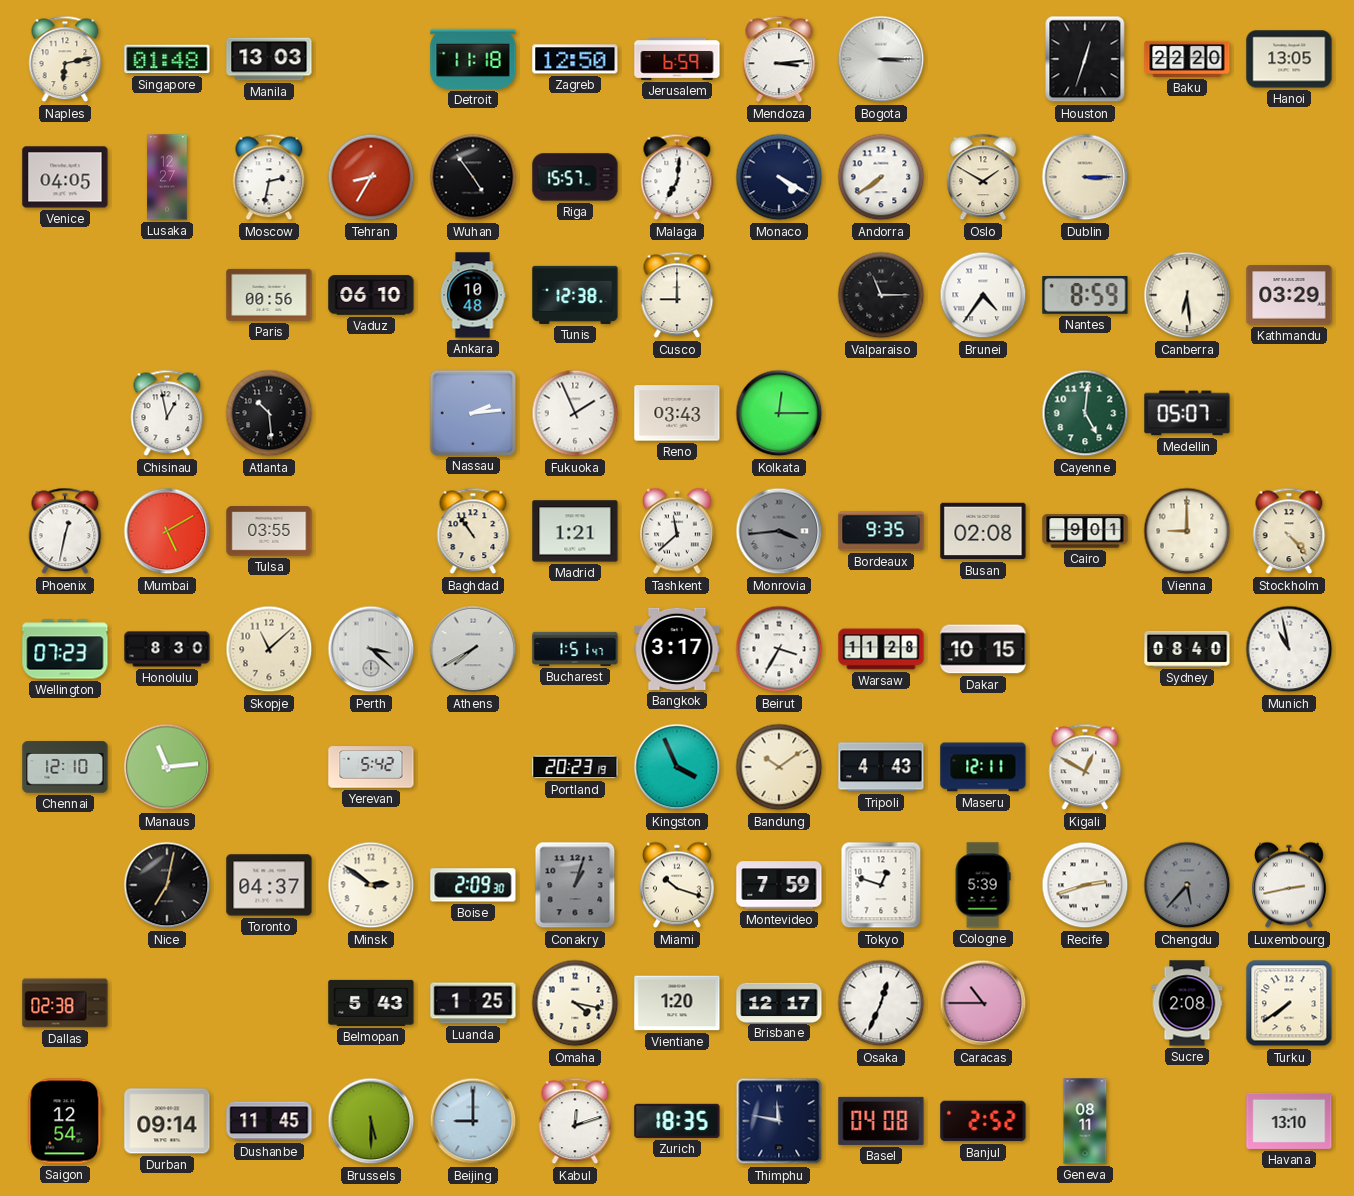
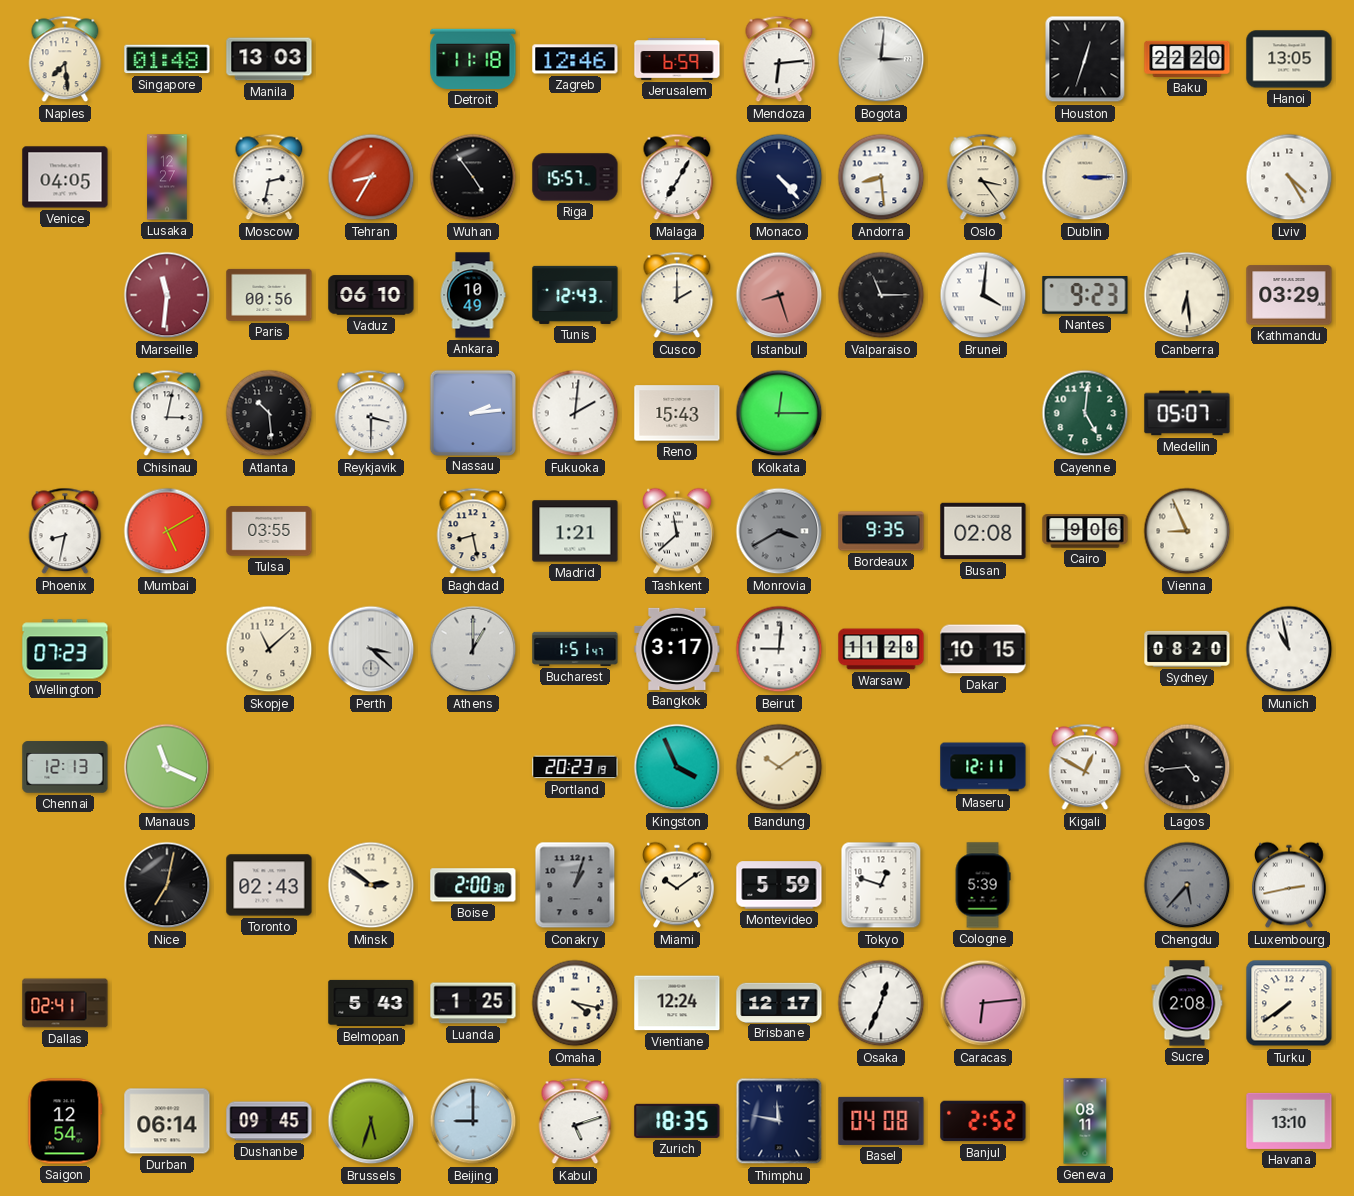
Naples: 6:13 -> 7:29 (65, 59)
Zagreb: 12:50 -> 12:46 (575, 59)
Mendoza: 3:14 -> 6:14 (779, 59)
Bogota: 3:15 -> 3:01 (881, 59)
Malaga: 7:01 -> 7:05 (677, 177)
Monaco: 4:20 -> 4:23 (779, 177)
Andorra: 7:39 -> 8:29 (881, 177)
Oslo: 1:50 -> 3:24 (983, 177)
Lviv: none -> 4:25 (1289, 177)
Marseille: none -> 11:31 (167, 295)
Ankara: 10:48 -> 10:49 (473, 295)
Tunis: 12:38 -> 12:43 (575, 295)
Cusco: 9:00 -> 2:00 (677, 295)
Istanbul: none -> 8:27 (779, 295)
Brunei: 4:36 -> 4:01 (983, 295)
Nantes: 8:59 -> 9:23 (1085, 296)
Chisinau: 12:58 -> 3:02 (167, 413)
Reykjavik: none -> 3:30 (371, 413)
Fukuoka: 1:56 -> 2:01 (575, 413)
Reno: 03:43 -> 15:43 (677, 413)
Phoenix: 12:32 -> 8:32 (65, 531)
Baghdad: 10:54 -> 8:28 (473, 531)
Monrovia: 3:44 -> 3:40 (779, 531)
Cairo: 9:01 -> 9:06 (1085, 531)
Vienna: 9:00 -> 8:56 (1187, 531)
Stockholm: 4:23 -> none (1289, 531)
Honolulu: 8:30 -> none (167, 649)
Athens: 7:40 -> 1:00 (473, 649)
Beirut: 3:35 -> 9:01 (779, 649)
Sydney: 08:40 -> 08:20 (1187, 649)
Chennai: 12:10 -> 12:13 (65, 767)
Manaus: 11:14 -> 11:19 (167, 767)
Yerevan: 5:42 -> none (371, 767)
Tripoli: 4:43 -> none (881, 767)
Lagos: none -> 4:44 (1187, 767)
Toronto: 04:37 -> 02:43 (269, 885)
Boise: 2:09 -> 2:00 (473, 885)
Miami: 10:18 -> 10:09 (678, 885)
Montevideo: 7:59 -> 5:59 (779, 885)
Recife: 2:42 -> none (1085, 885)
Dallas: 02:38 -> 02:41 (65, 1003)
Vientiane: 1:20 -> 12:24 (677, 1003)
Caracas: 10:45 -> 6:14 (983, 1003)
Durban: 09:14 -> 06:14 (167, 1121)
Dushanbe: 11:45 -> 09:45 (269, 1121)
Brussels: 5:30 -> 5:33 (371, 1121)
Kabul: 12:12 -> 5:12 (575, 1121)
